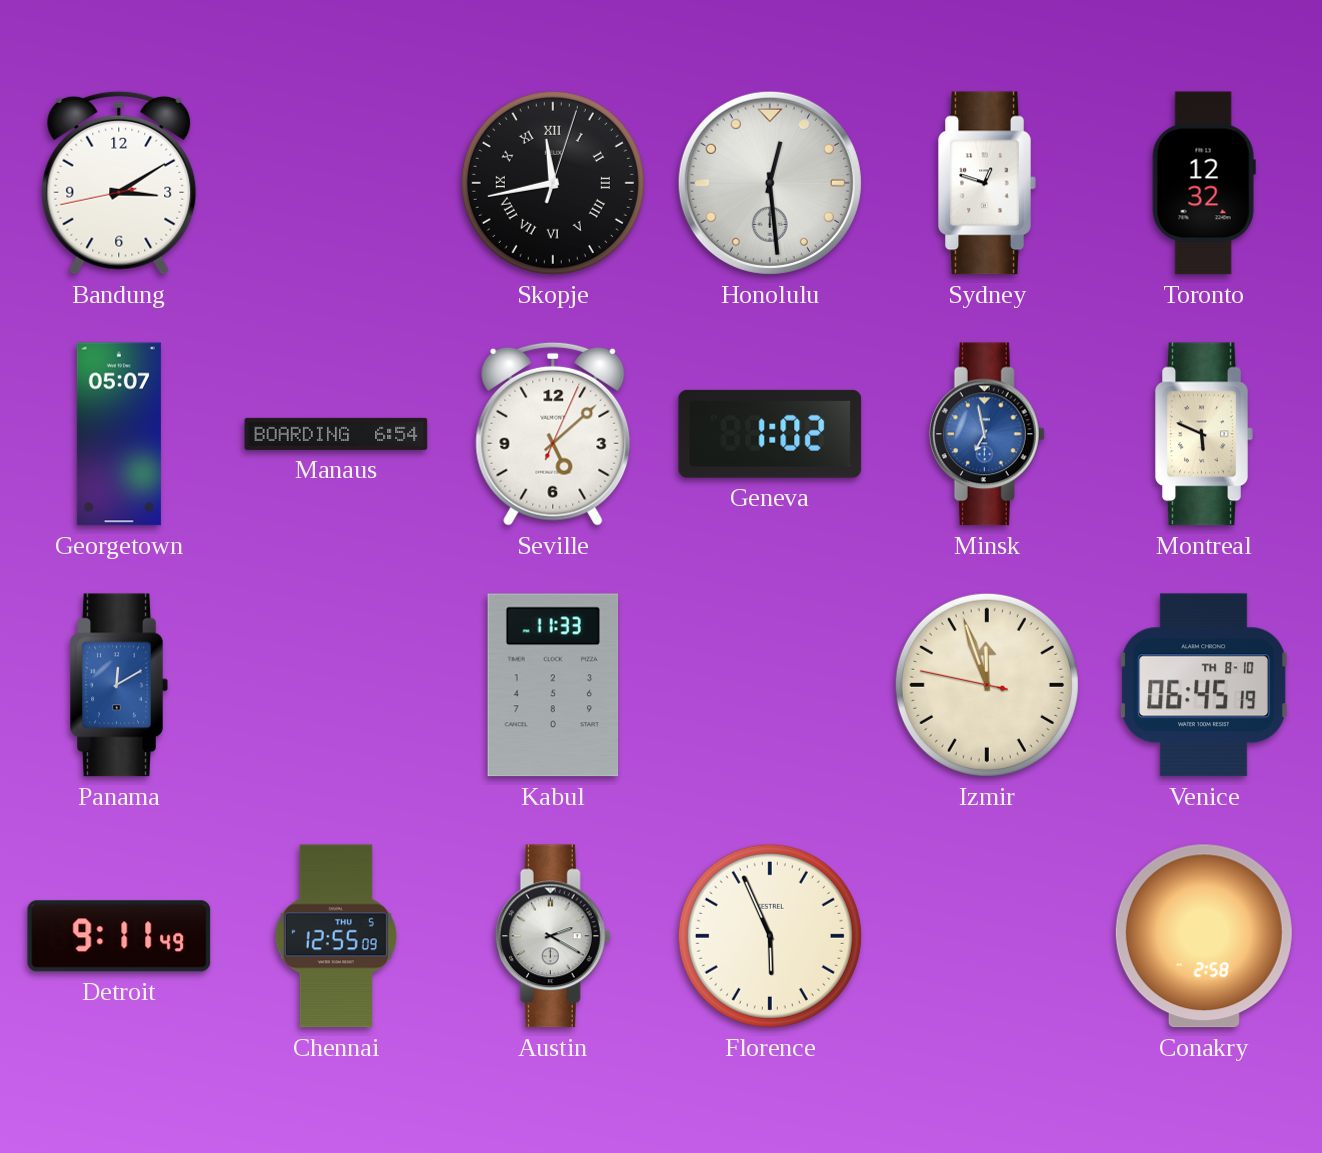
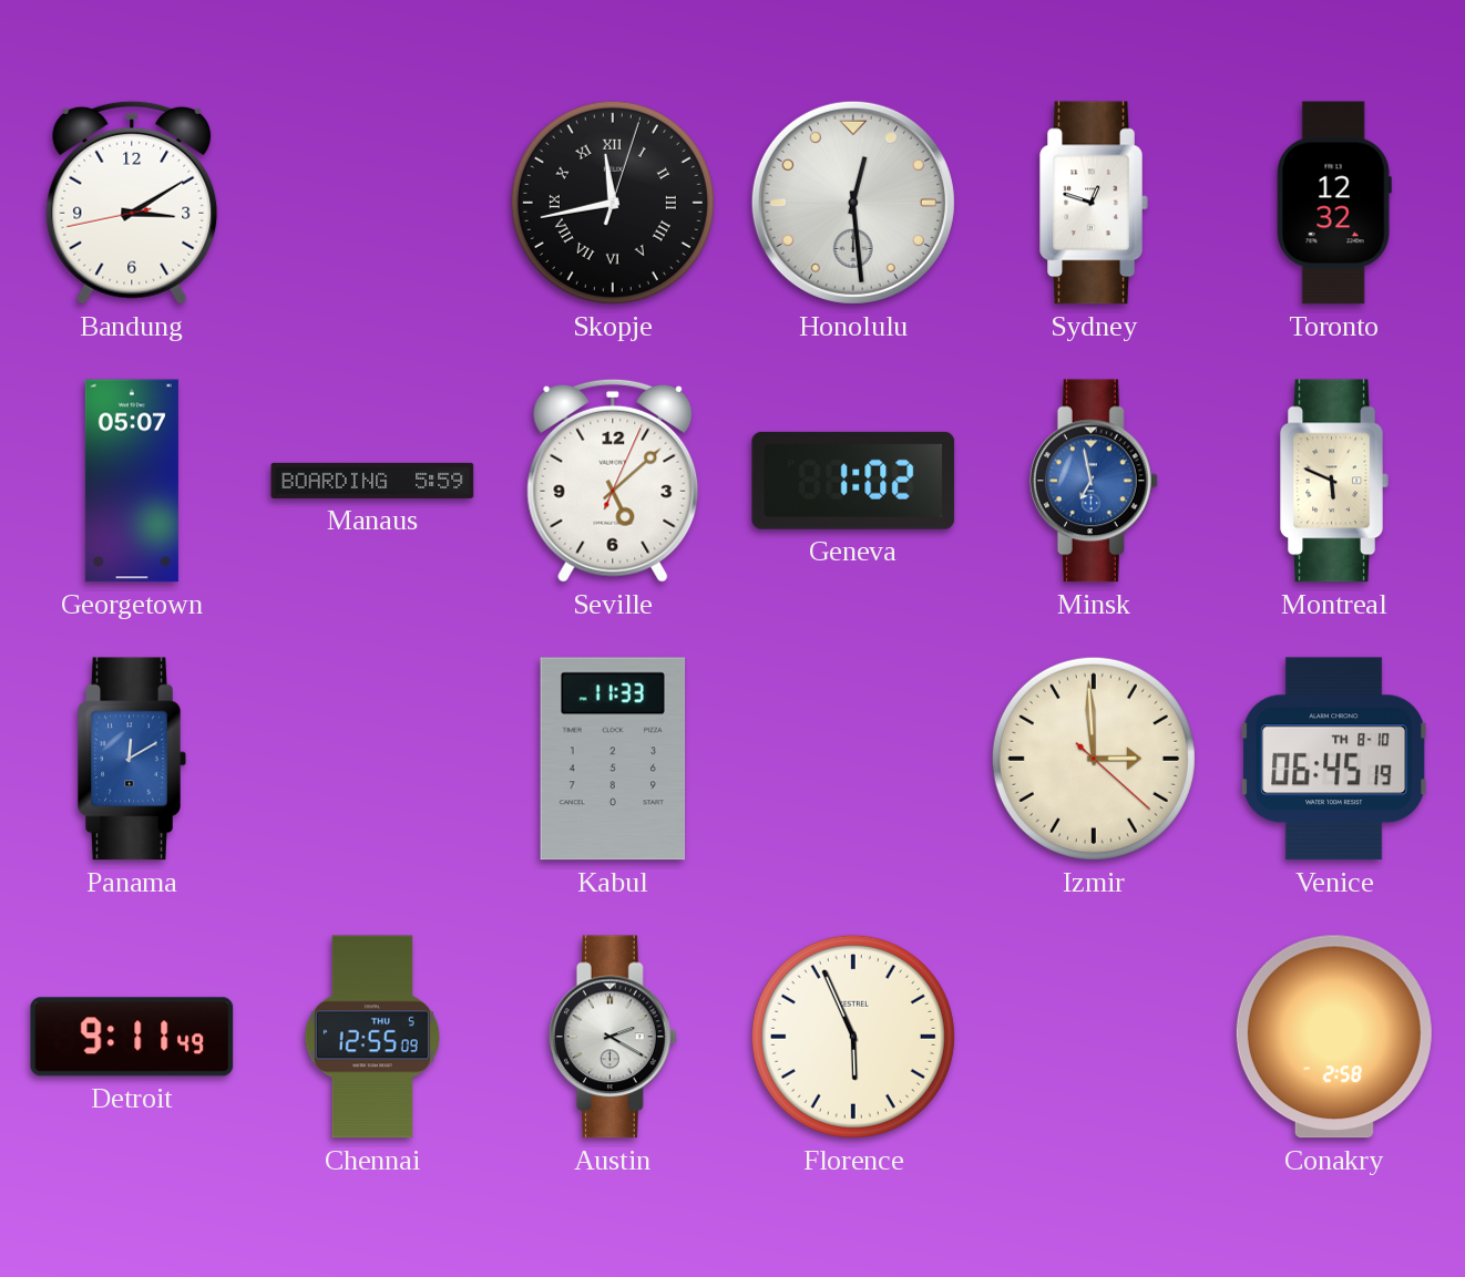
Manaus: 6:54 -> 5:59 (372, 481)
Izmir: 11:56 -> 2:59 (1094, 759)
